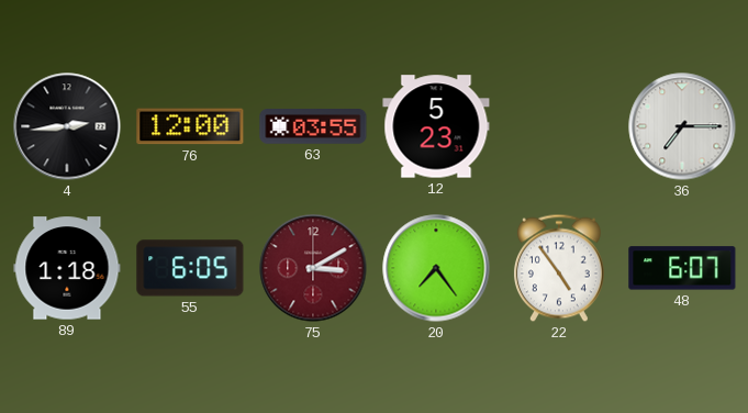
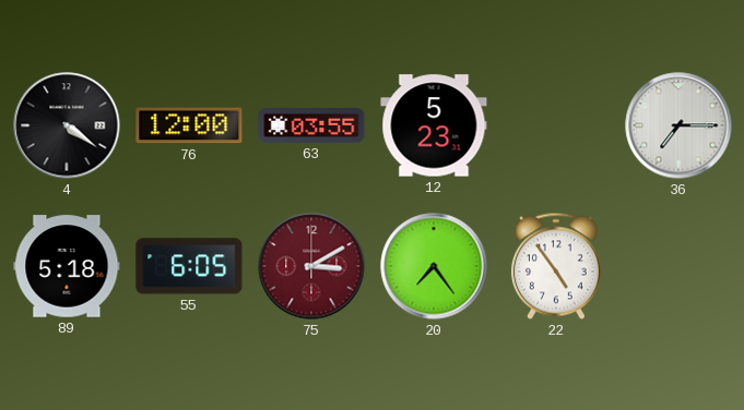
4: 2:44 -> 4:21 (67, 125)
89: 1:18 -> 5:18 (67, 266)
48: 6:07 -> none (682, 268)
